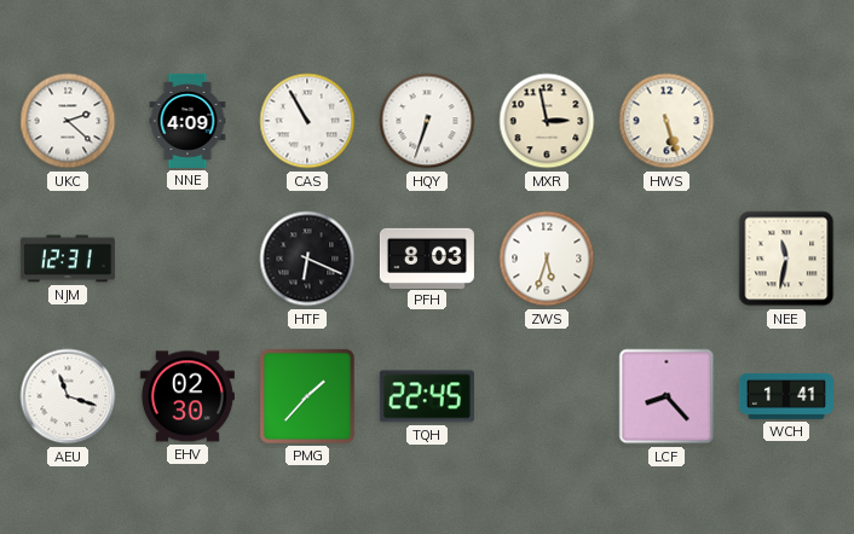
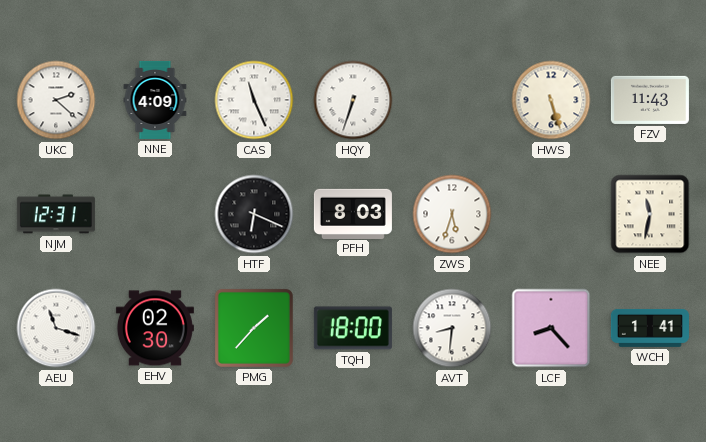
CAS: 10:55 -> 11:26 (254, 100)
MXR: 2:58 -> none (547, 121)
FZV: none -> 11:43 (650, 100)
TQH: 22:45 -> 18:00 (353, 328)
AVT: none -> 8:31 (452, 328)
